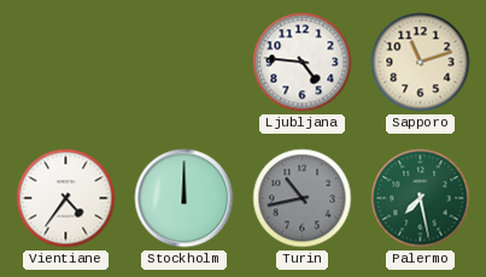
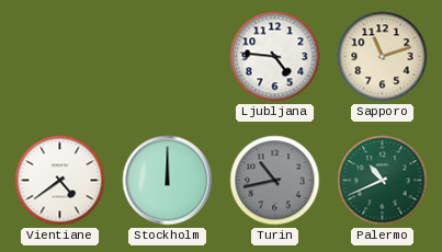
Vientiane: 4:36 -> 4:39 (60, 181)
Palermo: 7:28 -> 10:41 (383, 181)
